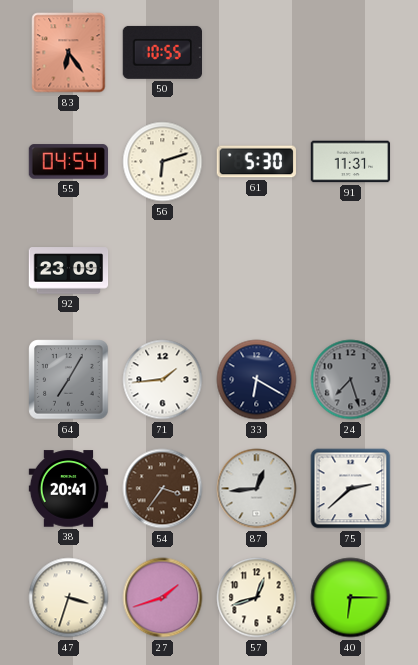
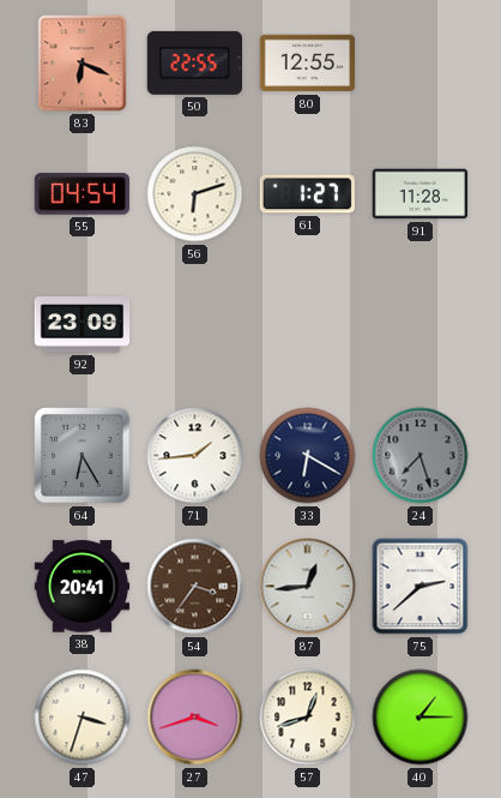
83: 6:24 -> 6:19 (83, 64)
50: 10:55 -> 22:55 (194, 62)
80: none -> 12:55 (308, 64)
61: 5:30 -> 1:27 (307, 194)
91: 11:31 -> 11:28 (421, 194)
64: 7:05 -> 6:25 (83, 456)
27: 1:42 -> 3:42 (195, 718)
40: 6:15 -> 1:15 (421, 718)
